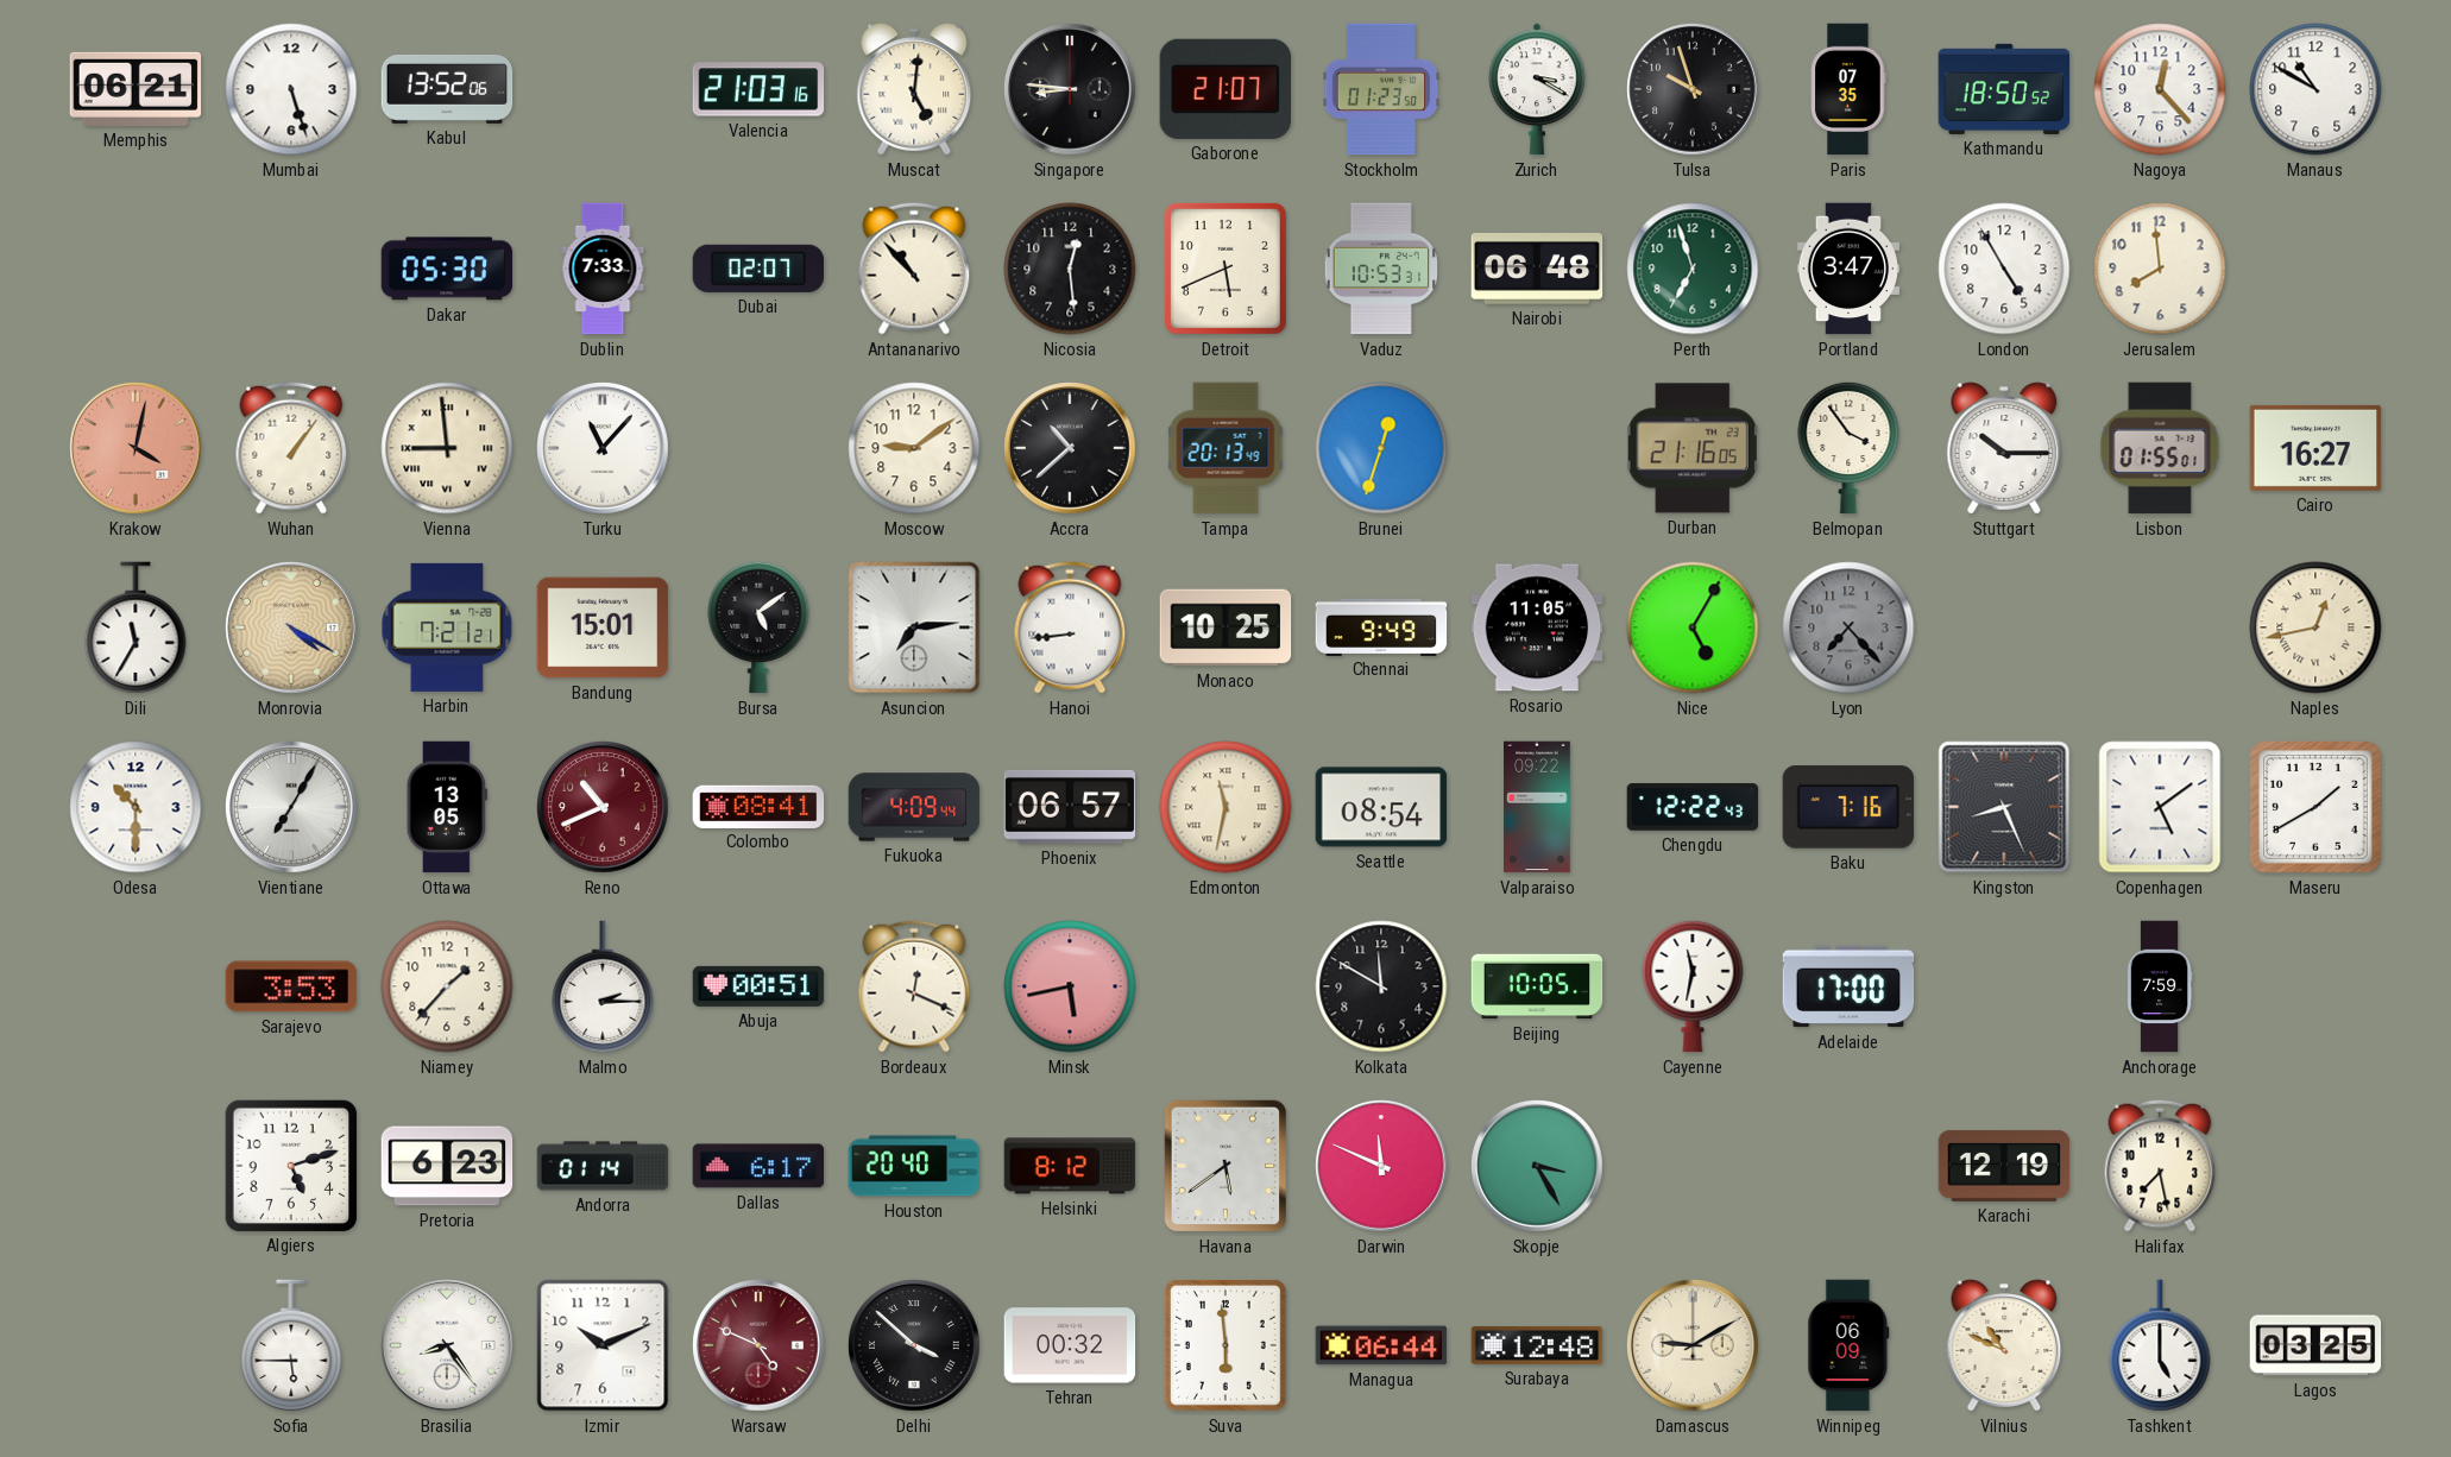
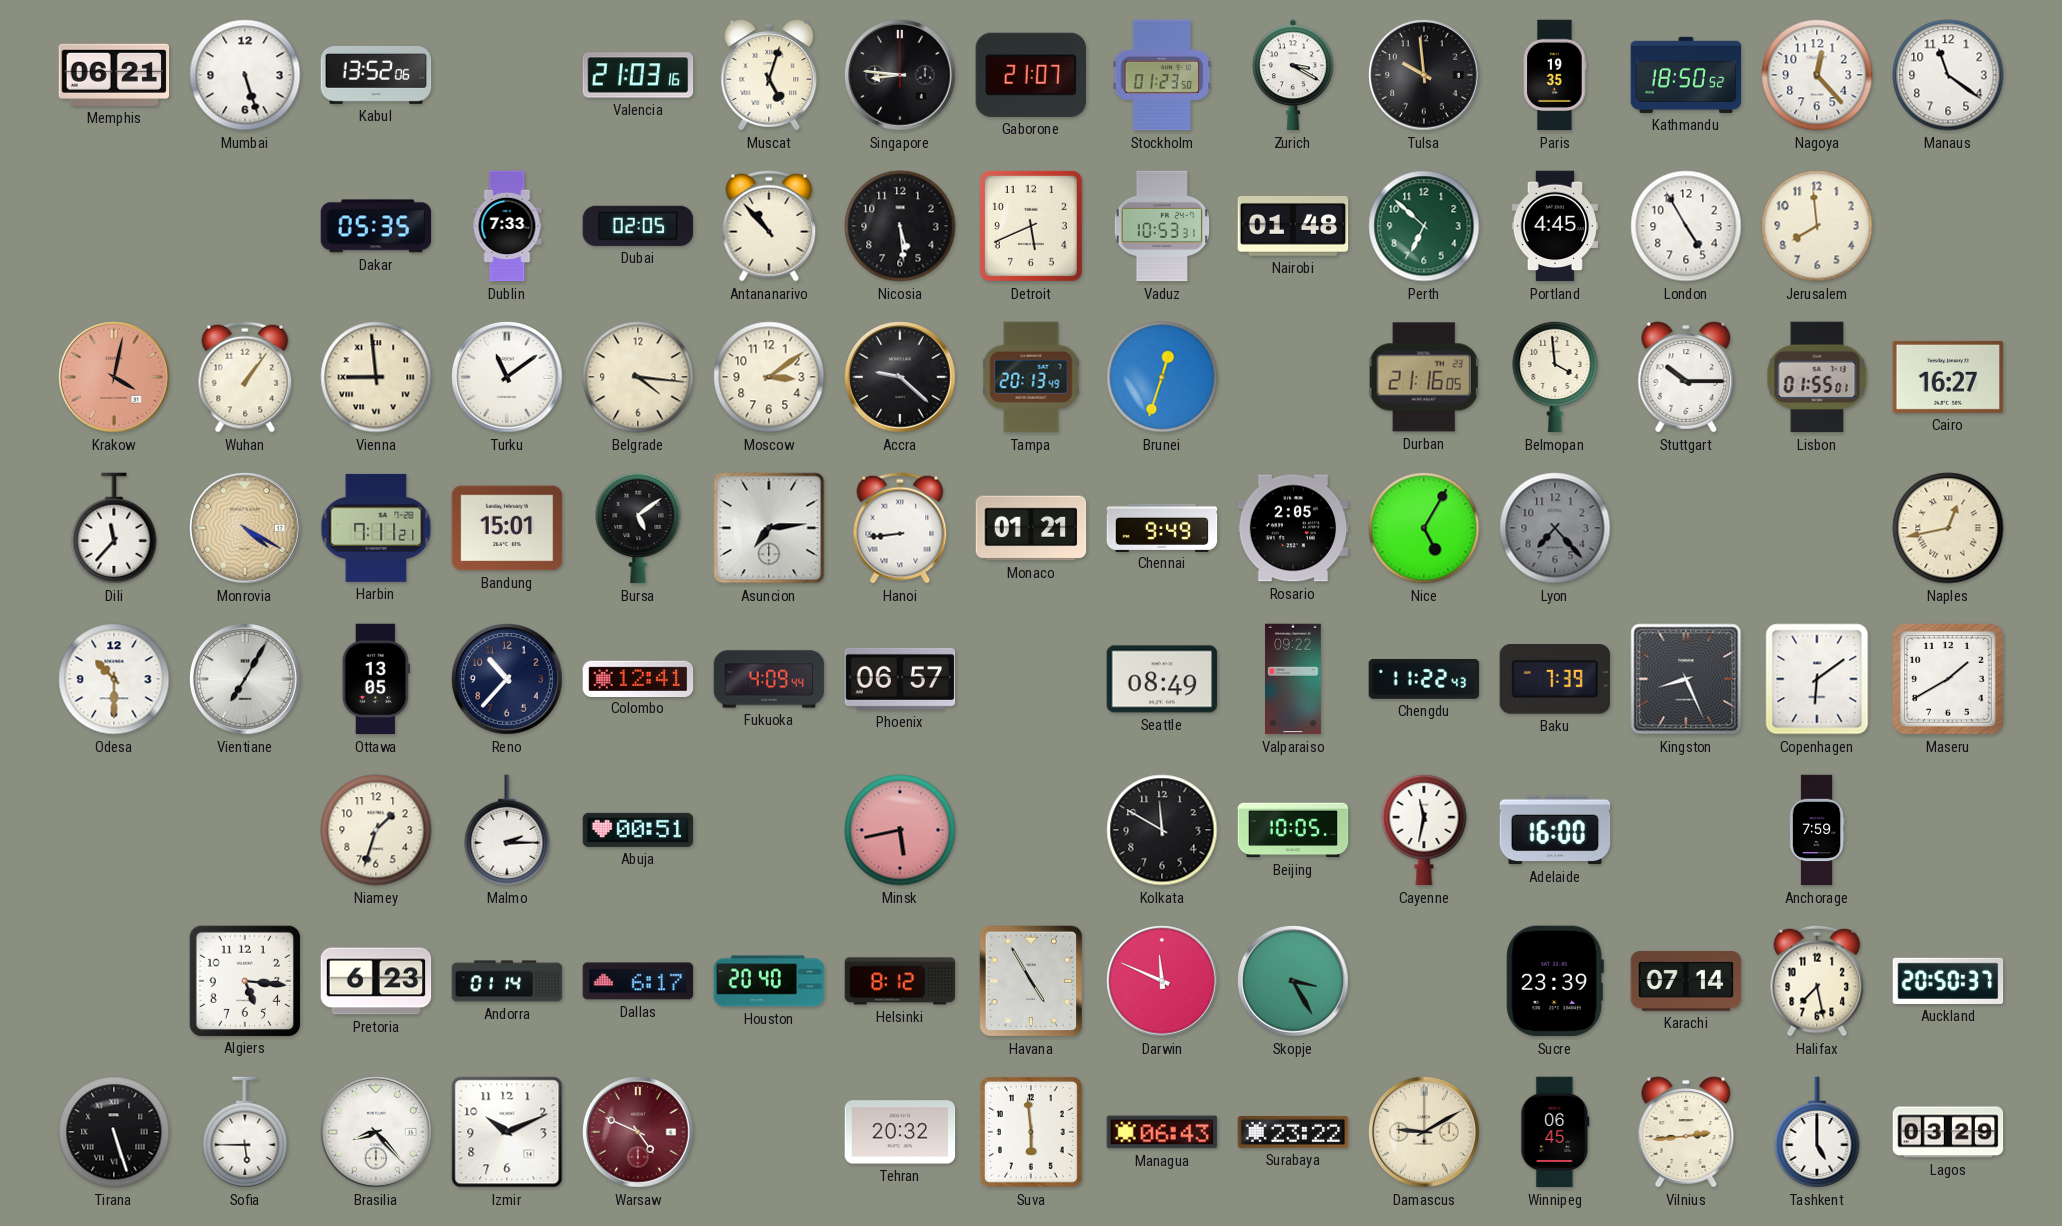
Muscat: 5:01 -> 5:03 (769, 75)
Tulsa: 9:57 -> 9:59 (1424, 75)
Paris: 07:35 -> 19:35 (1555, 75)
Manaus: 10:50 -> 11:21 (1948, 75)
Dakar: 05:30 -> 05:35 (376, 226)
Dubai: 02:07 -> 02:05 (638, 226)
Nicosia: 12:29 -> 5:29 (900, 226)
Nairobi: 06:48 -> 01:48 (1293, 226)
Perth: 6:57 -> 6:52 (1424, 226)
Portland: 3:47 -> 4:45 (1555, 226)
Turku: 11:07 -> 11:09 (507, 377)
Belgrade: none -> 4:16 (638, 377)
Moscow: 9:09 -> 3:09 (769, 377)
Accra: 10:38 -> 9:22 (900, 377)
Belmopan: 3:54 -> 3:59 (1555, 377)
Dili: 11:35 -> 11:37 (114, 528)
Harbin: 7:21 -> 7:11 (376, 528)
Monaco: 10:25 -> 01:21 (1031, 528)
Rosario: 11:05 -> 2:05 (1293, 528)
Reno: 10:41 -> 10:37 (507, 679)
Reno dial: burgundy -> navy (507, 679)
Colombo: 08:41 -> 12:41 (638, 678)
Edmonton: 11:32 -> none (1225, 807)
Seattle: 08:54 -> 08:49 (1162, 679)
Chengdu: 12:22 -> 11:22 (1424, 680)
Baku: 7:16 -> 7:39 (1555, 679)
Copenhagen: 5:09 -> 6:09 (1817, 679)
Sarajevo: 3:53 -> none (291, 986)
Niamey: 1:37 -> 1:33 (376, 830)
Bordeaux: 12:19 -> none (914, 986)
Adelaide: 17:00 -> 16:00 (1555, 830)
Algiers: 5:12 -> 5:16 (244, 980)
Havana: 5:39 -> 4:55 (1031, 981)
Sucre: none -> 23:39 (1555, 981)
Karachi: 12:19 -> 07:14 (1686, 981)
Auckland: none -> 20:50 (1948, 981)
Tirana: none -> 5:27 (114, 1132)
Brasilia: 8:24 -> 8:23 (376, 1132)
Delhi: 3:52 -> none (914, 1345)
Tehran: 00:32 -> 20:32 (900, 1132)
Managua: 06:44 -> 06:43 (1162, 1132)
Surabaya: 12:48 -> 23:22 (1293, 1132)
Winnipeg: 06:09 -> 06:45 (1555, 1132)
Vilnius: 10:49 -> 2:44 (1686, 1132)
Lagos: 03:25 -> 03:29 (1948, 1132)
